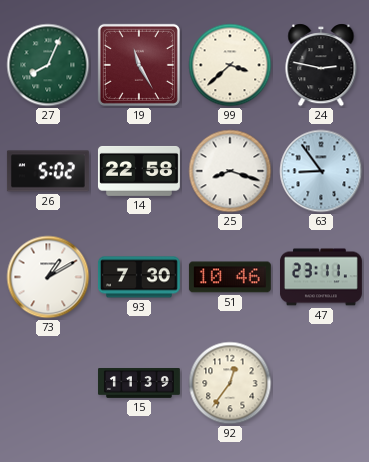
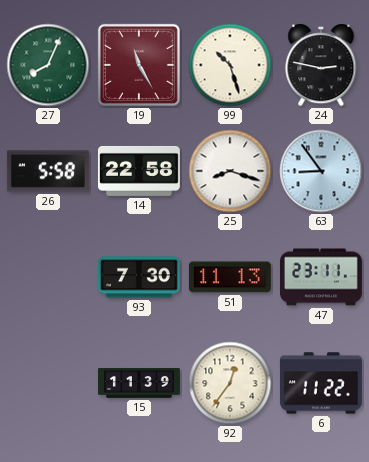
99: 3:38 -> 10:27 (230, 65)
26: 5:02 -> 5:58 (48, 171)
73: 1:10 -> none (48, 277)
51: 10:46 -> 11:13 (230, 277)
6: none -> 11:22 (321, 383)
